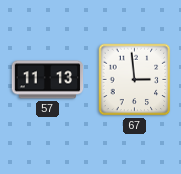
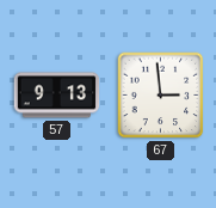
57: 11:13 -> 9:13 (57, 96)
